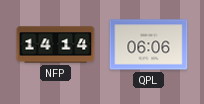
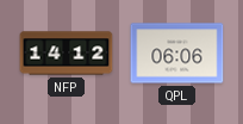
NFP: 14:14 -> 14:12 (67, 54)
